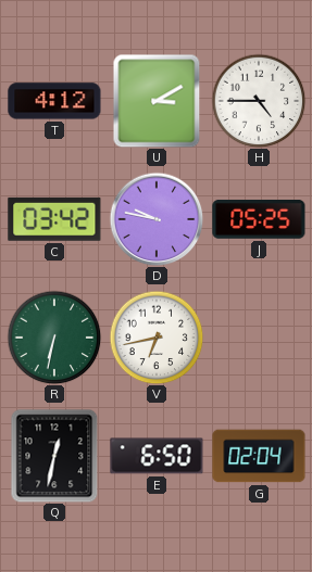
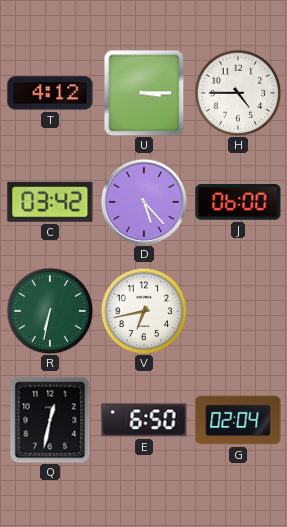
U: 3:10 -> 3:15 (144, 93)
D: 9:47 -> 5:23 (144, 202)
J: 05:25 -> 06:00 (238, 203)
